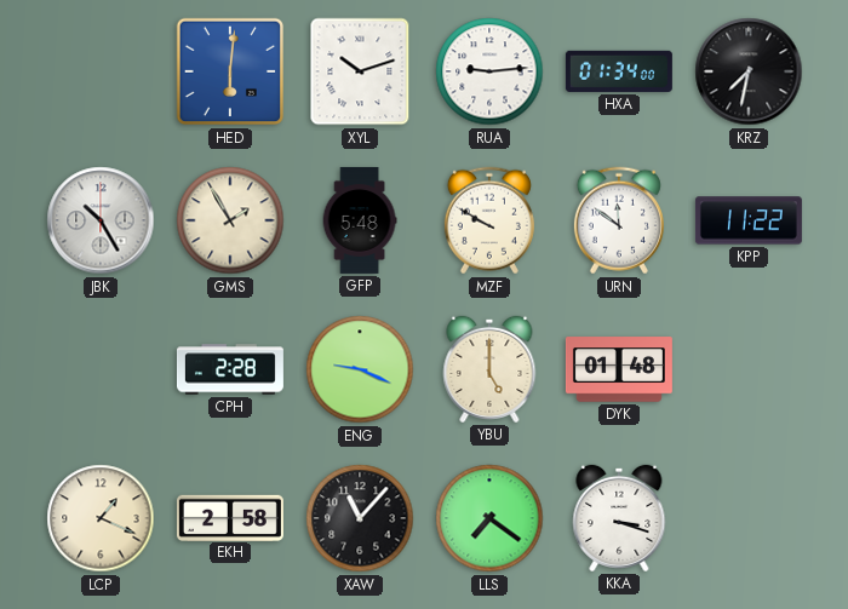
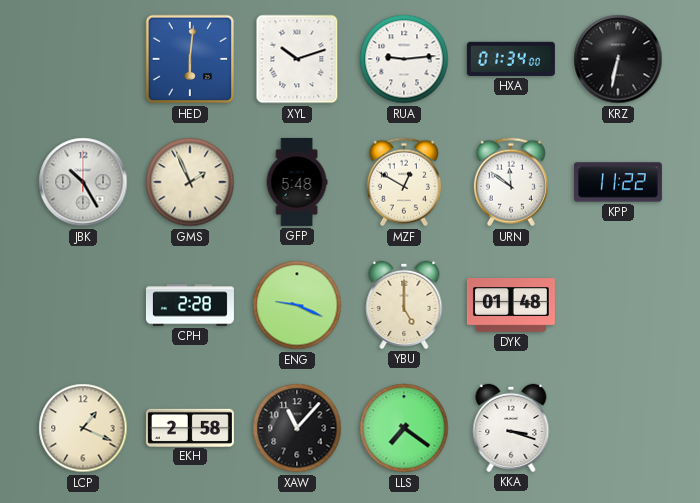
KRZ: 7:32 -> 6:32 (618, 59)
GMS: 1:55 -> 1:56 (190, 182)
MZF: 9:50 -> 12:50 (404, 182)
